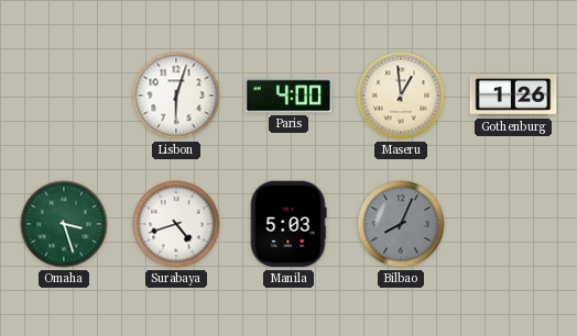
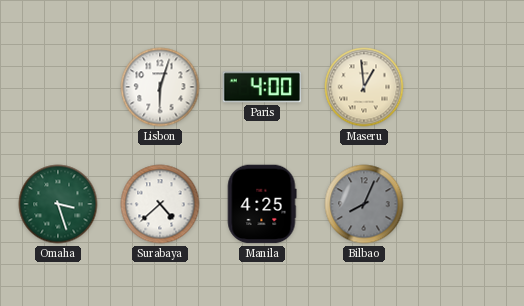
Gothenburg: 1:26 -> none (513, 96)
Surabaya: 4:42 -> 4:38 (160, 204)
Manila: 5:03 -> 4:25 (262, 204)
